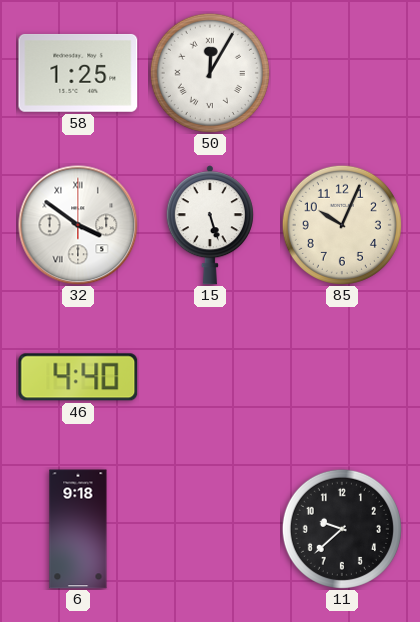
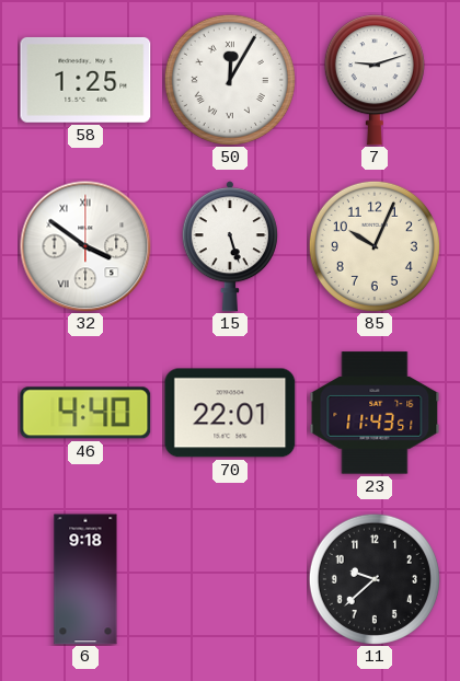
7: none -> 9:12 (375, 80)
70: none -> 22:01 (230, 413)
23: none -> 11:43 (375, 413)
